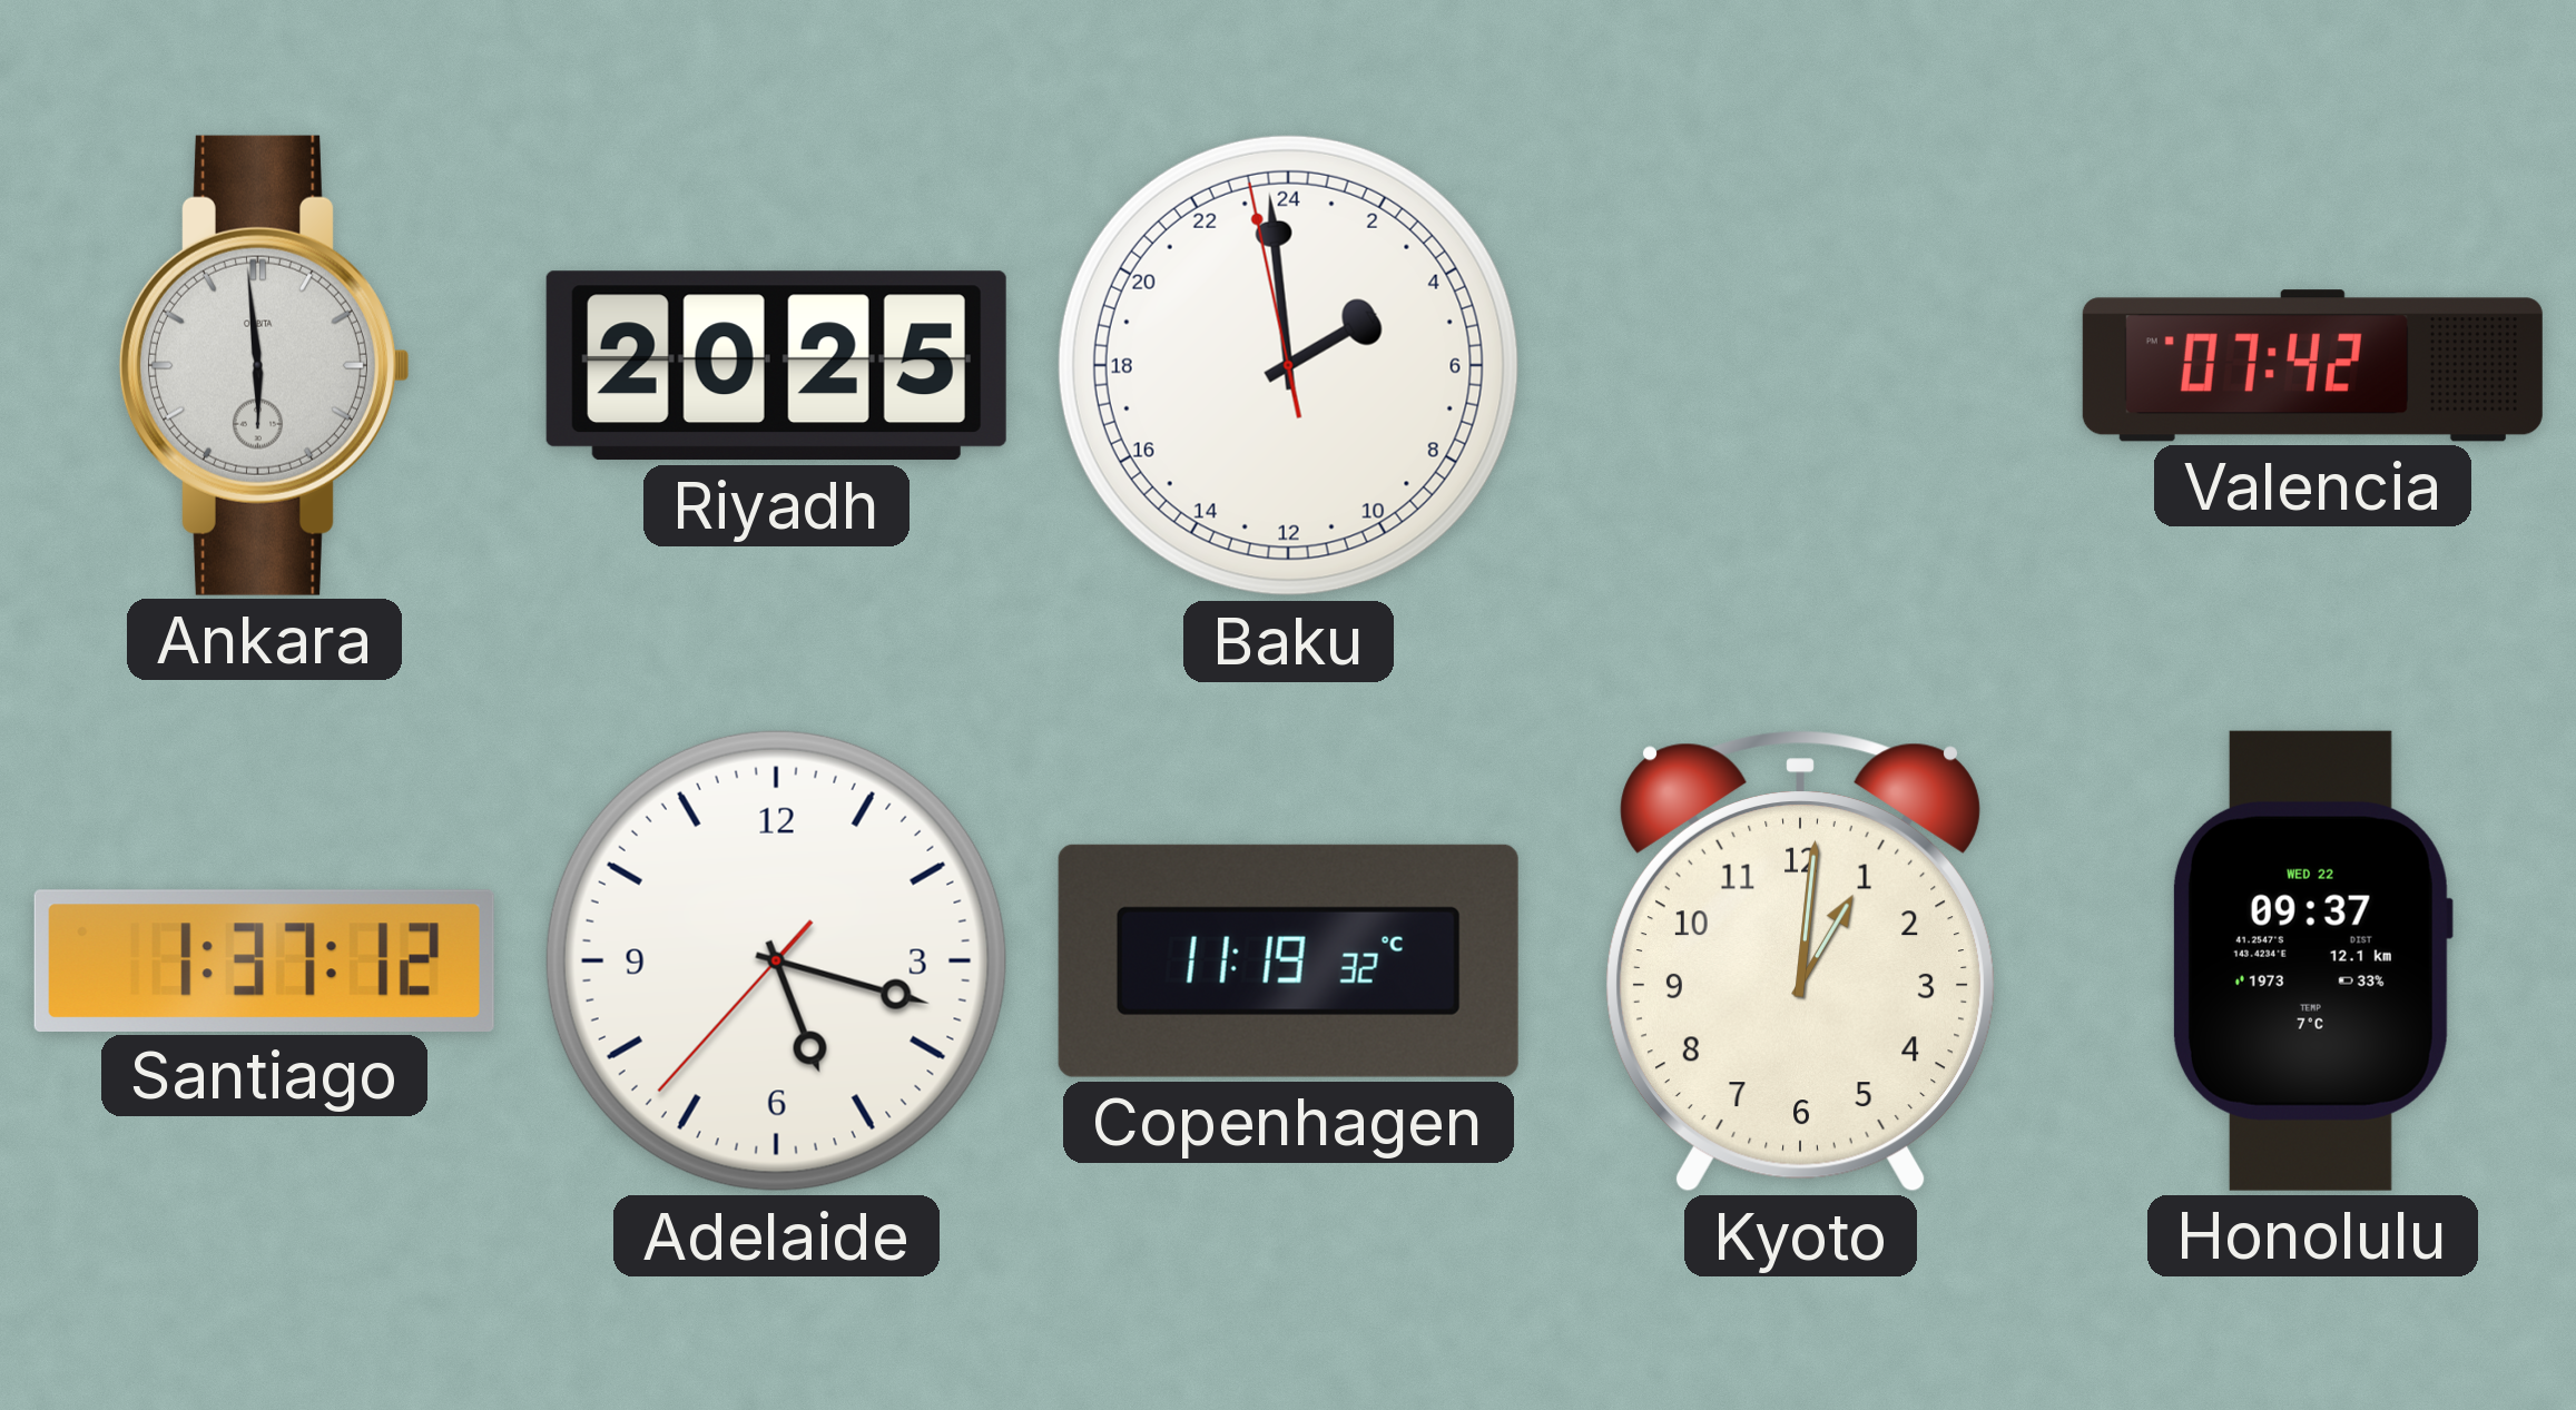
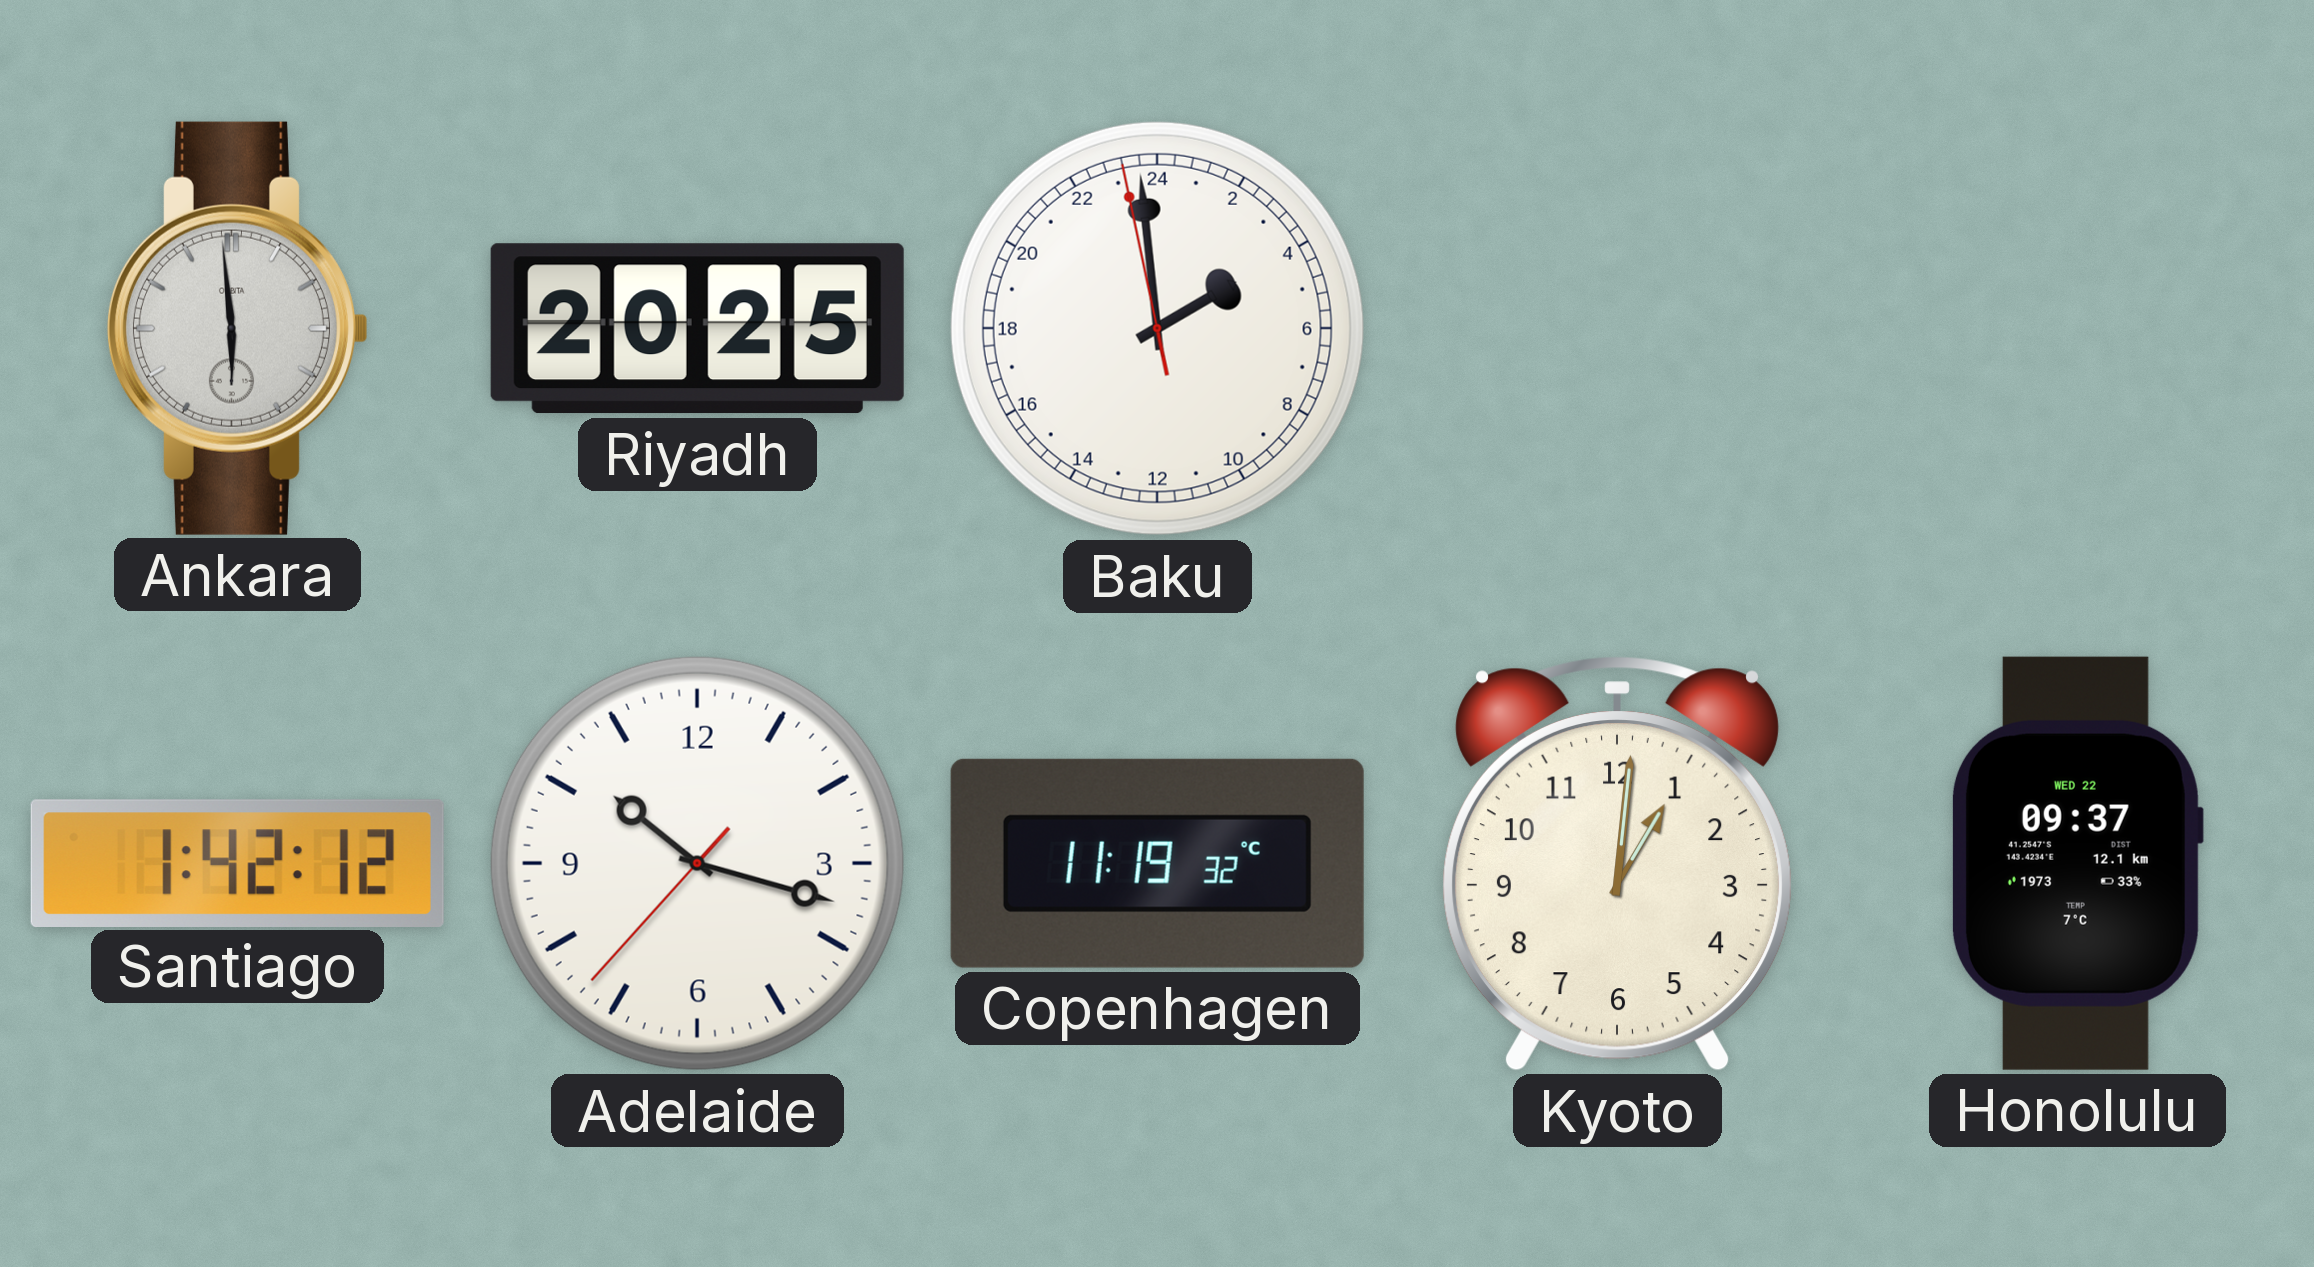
Valencia: 07:42 -> none (2312, 366)
Santiago: 1:37 -> 1:42 (237, 863)
Adelaide: 5:17 -> 10:17 (697, 863)
